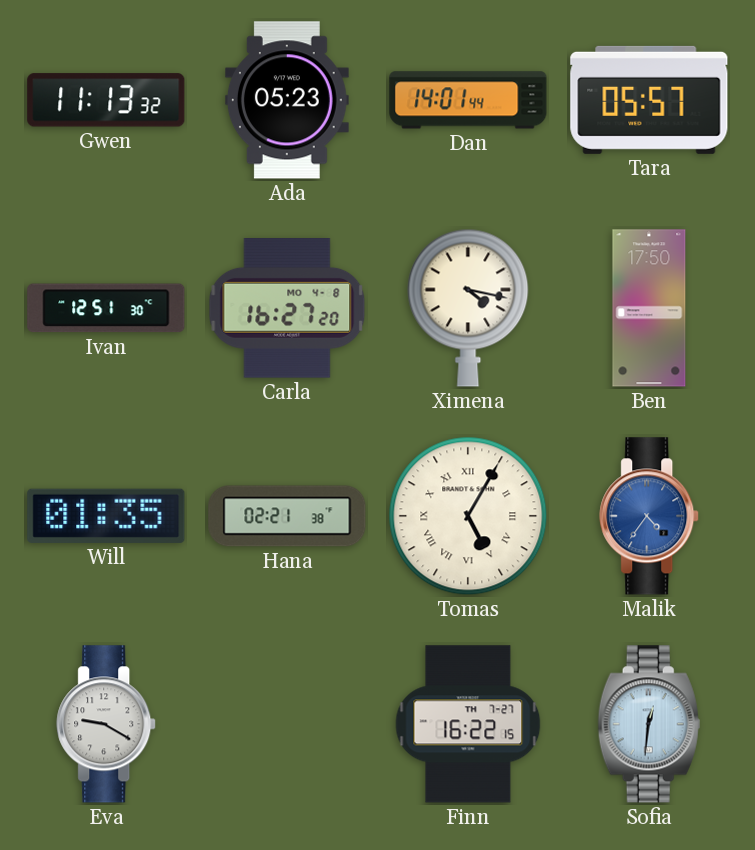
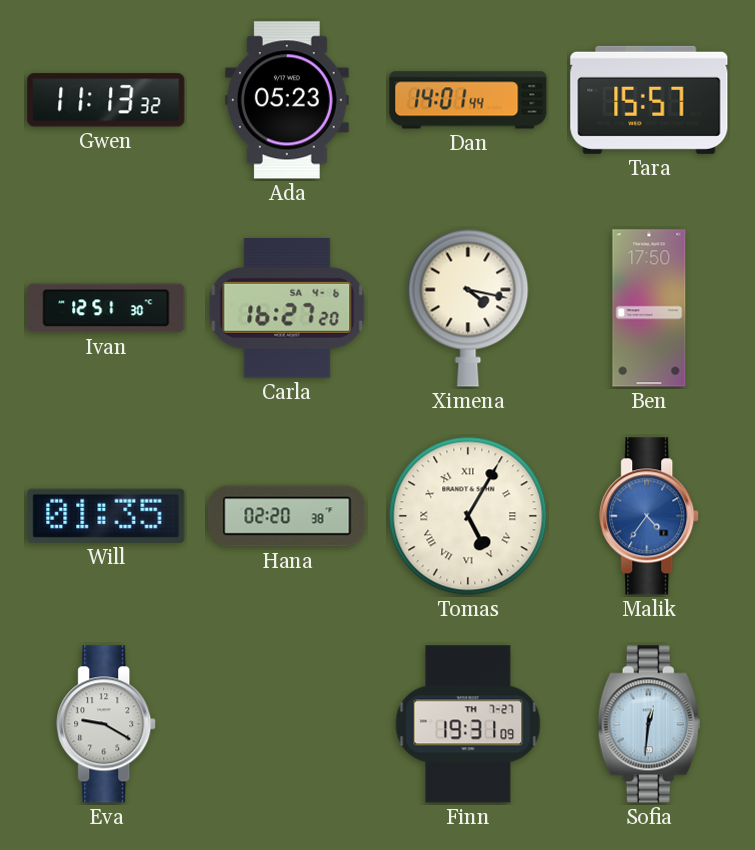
Tara: 05:57 -> 15:57 (649, 100)
Carla date: MO 4-8 -> SA 4-6 (287, 309)
Hana: 02:21 -> 02:20 (287, 516)
Finn: 16:22 -> 19:31 (468, 724)
